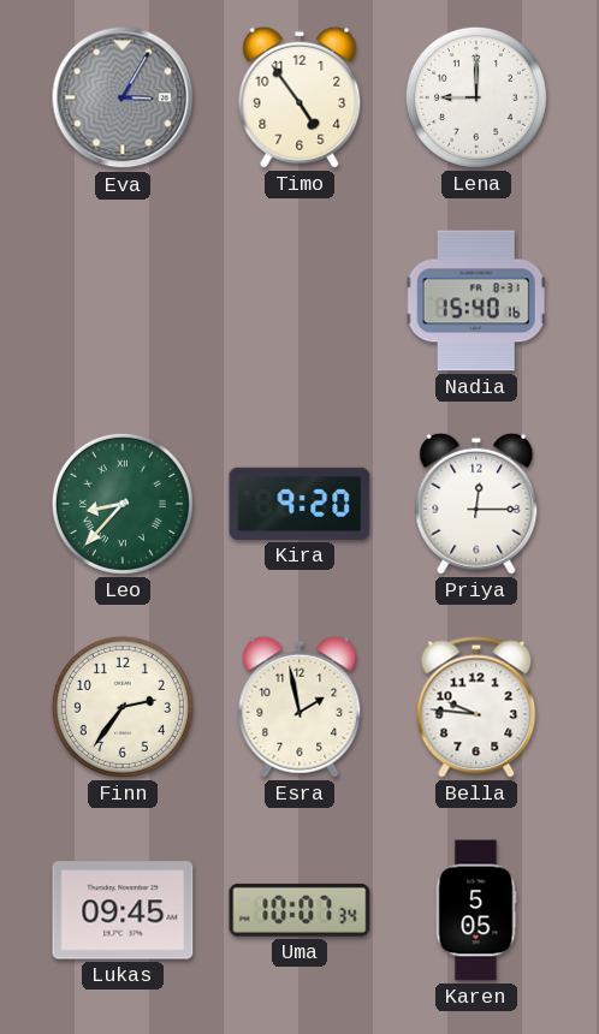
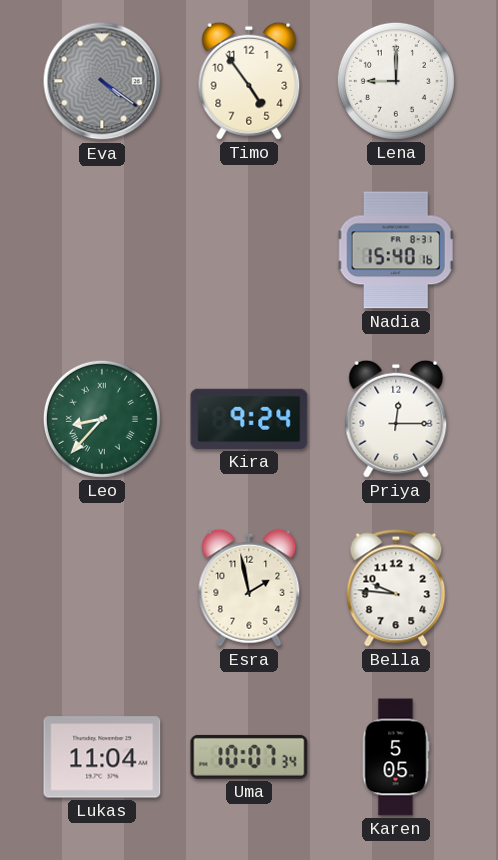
Eva: 3:05 -> 4:21 (102, 81)
Kira: 9:20 -> 9:24 (249, 419)
Finn: 2:36 -> none (123, 707)
Lukas: 09:45 -> 11:04 (102, 757)
